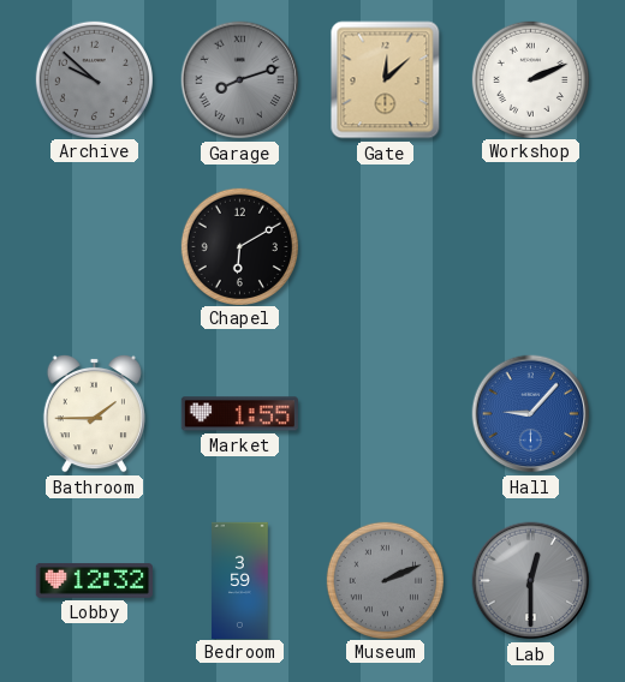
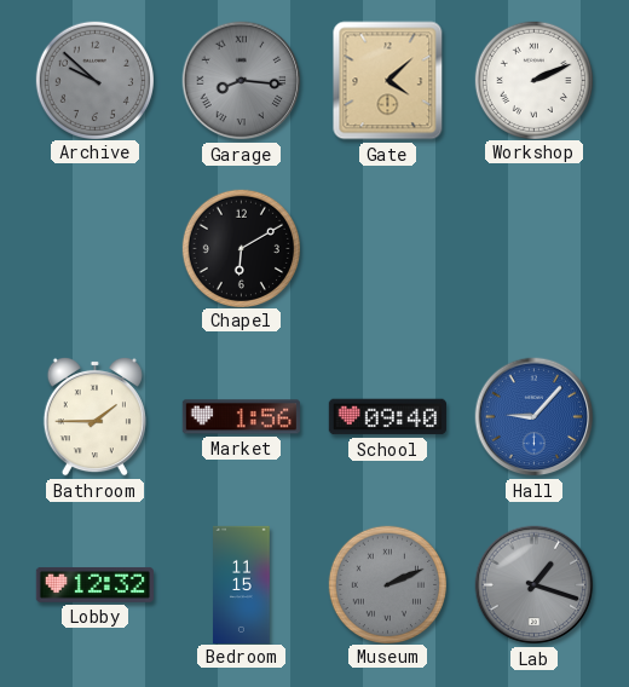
Garage: 8:12 -> 8:16 (242, 81)
Gate: 12:08 -> 4:08 (388, 81)
Market: 1:55 -> 1:56 (241, 417)
School: none -> 09:40 (387, 417)
Bedroom: 3:59 -> 11:15 (242, 584)
Lab: 12:30 -> 1:18 (535, 585)
